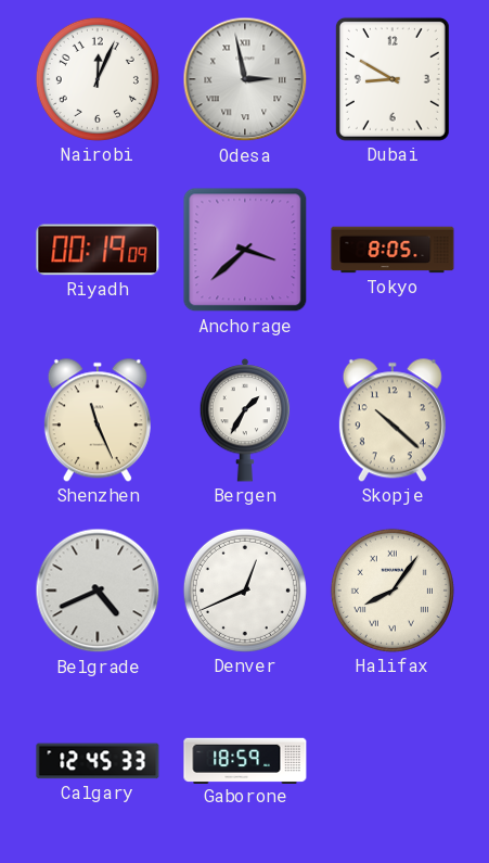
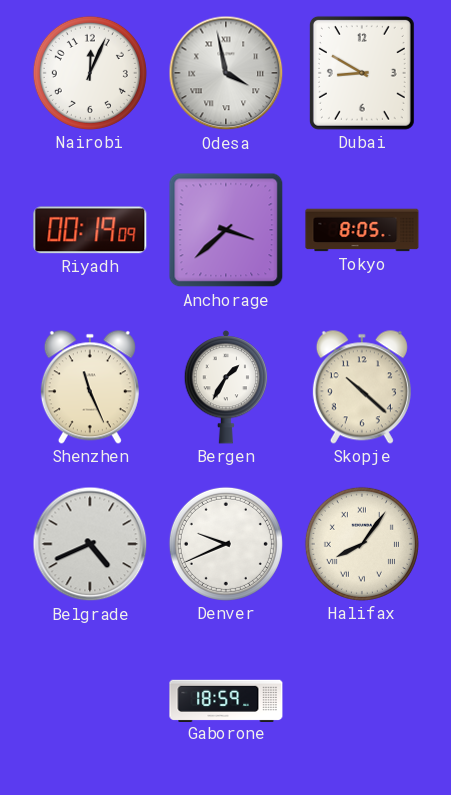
Odesa: 2:58 -> 3:58 (226, 73)
Denver: 12:41 -> 9:41 (226, 544)
Calgary: 12:45 -> none (98, 761)
